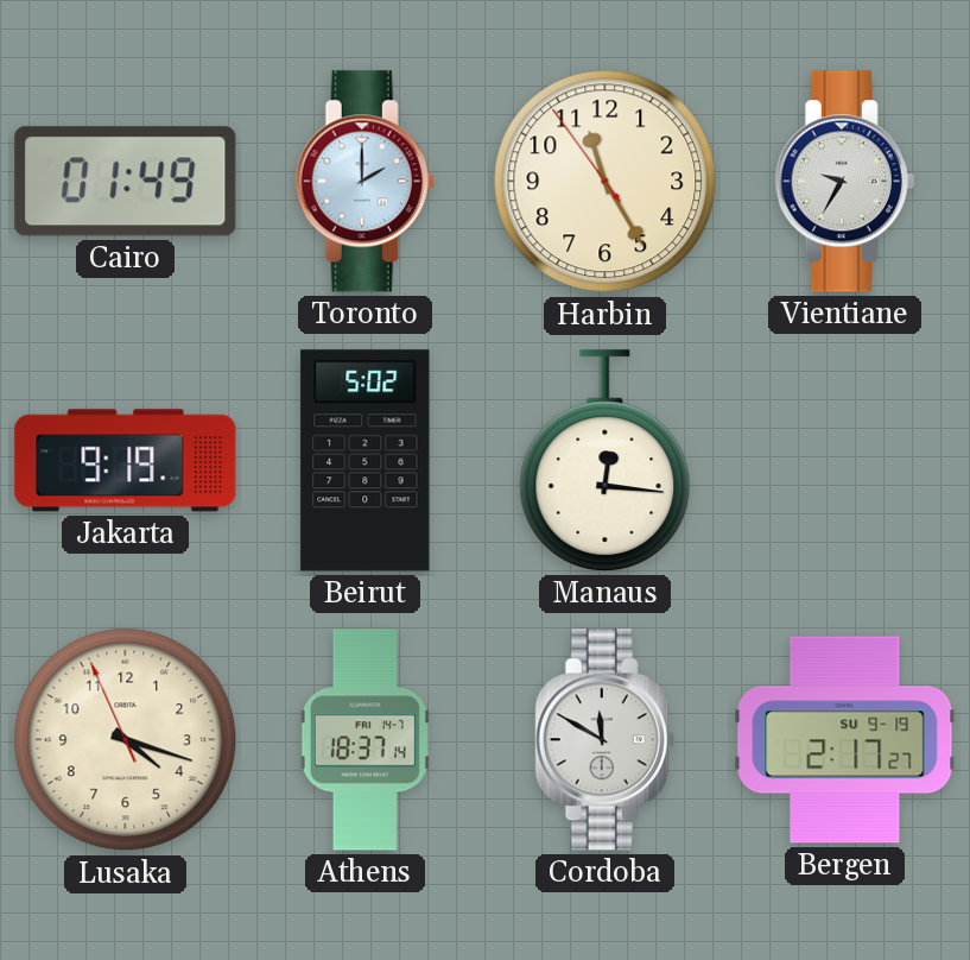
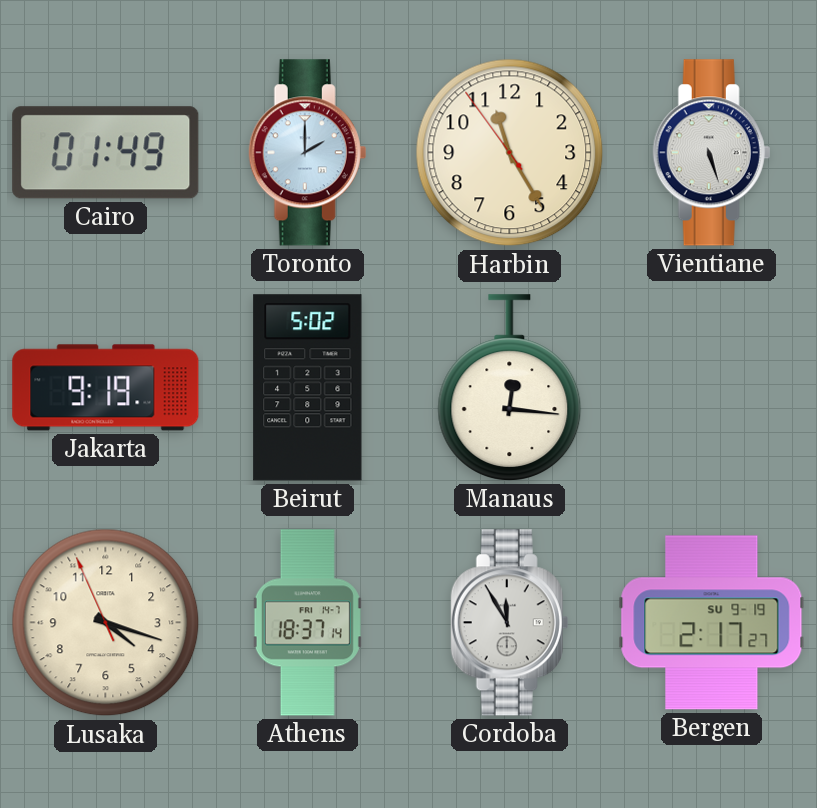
Vientiane: 9:35 -> 5:27 (712, 153)
Cordoba: 11:50 -> 11:55 (510, 623)
